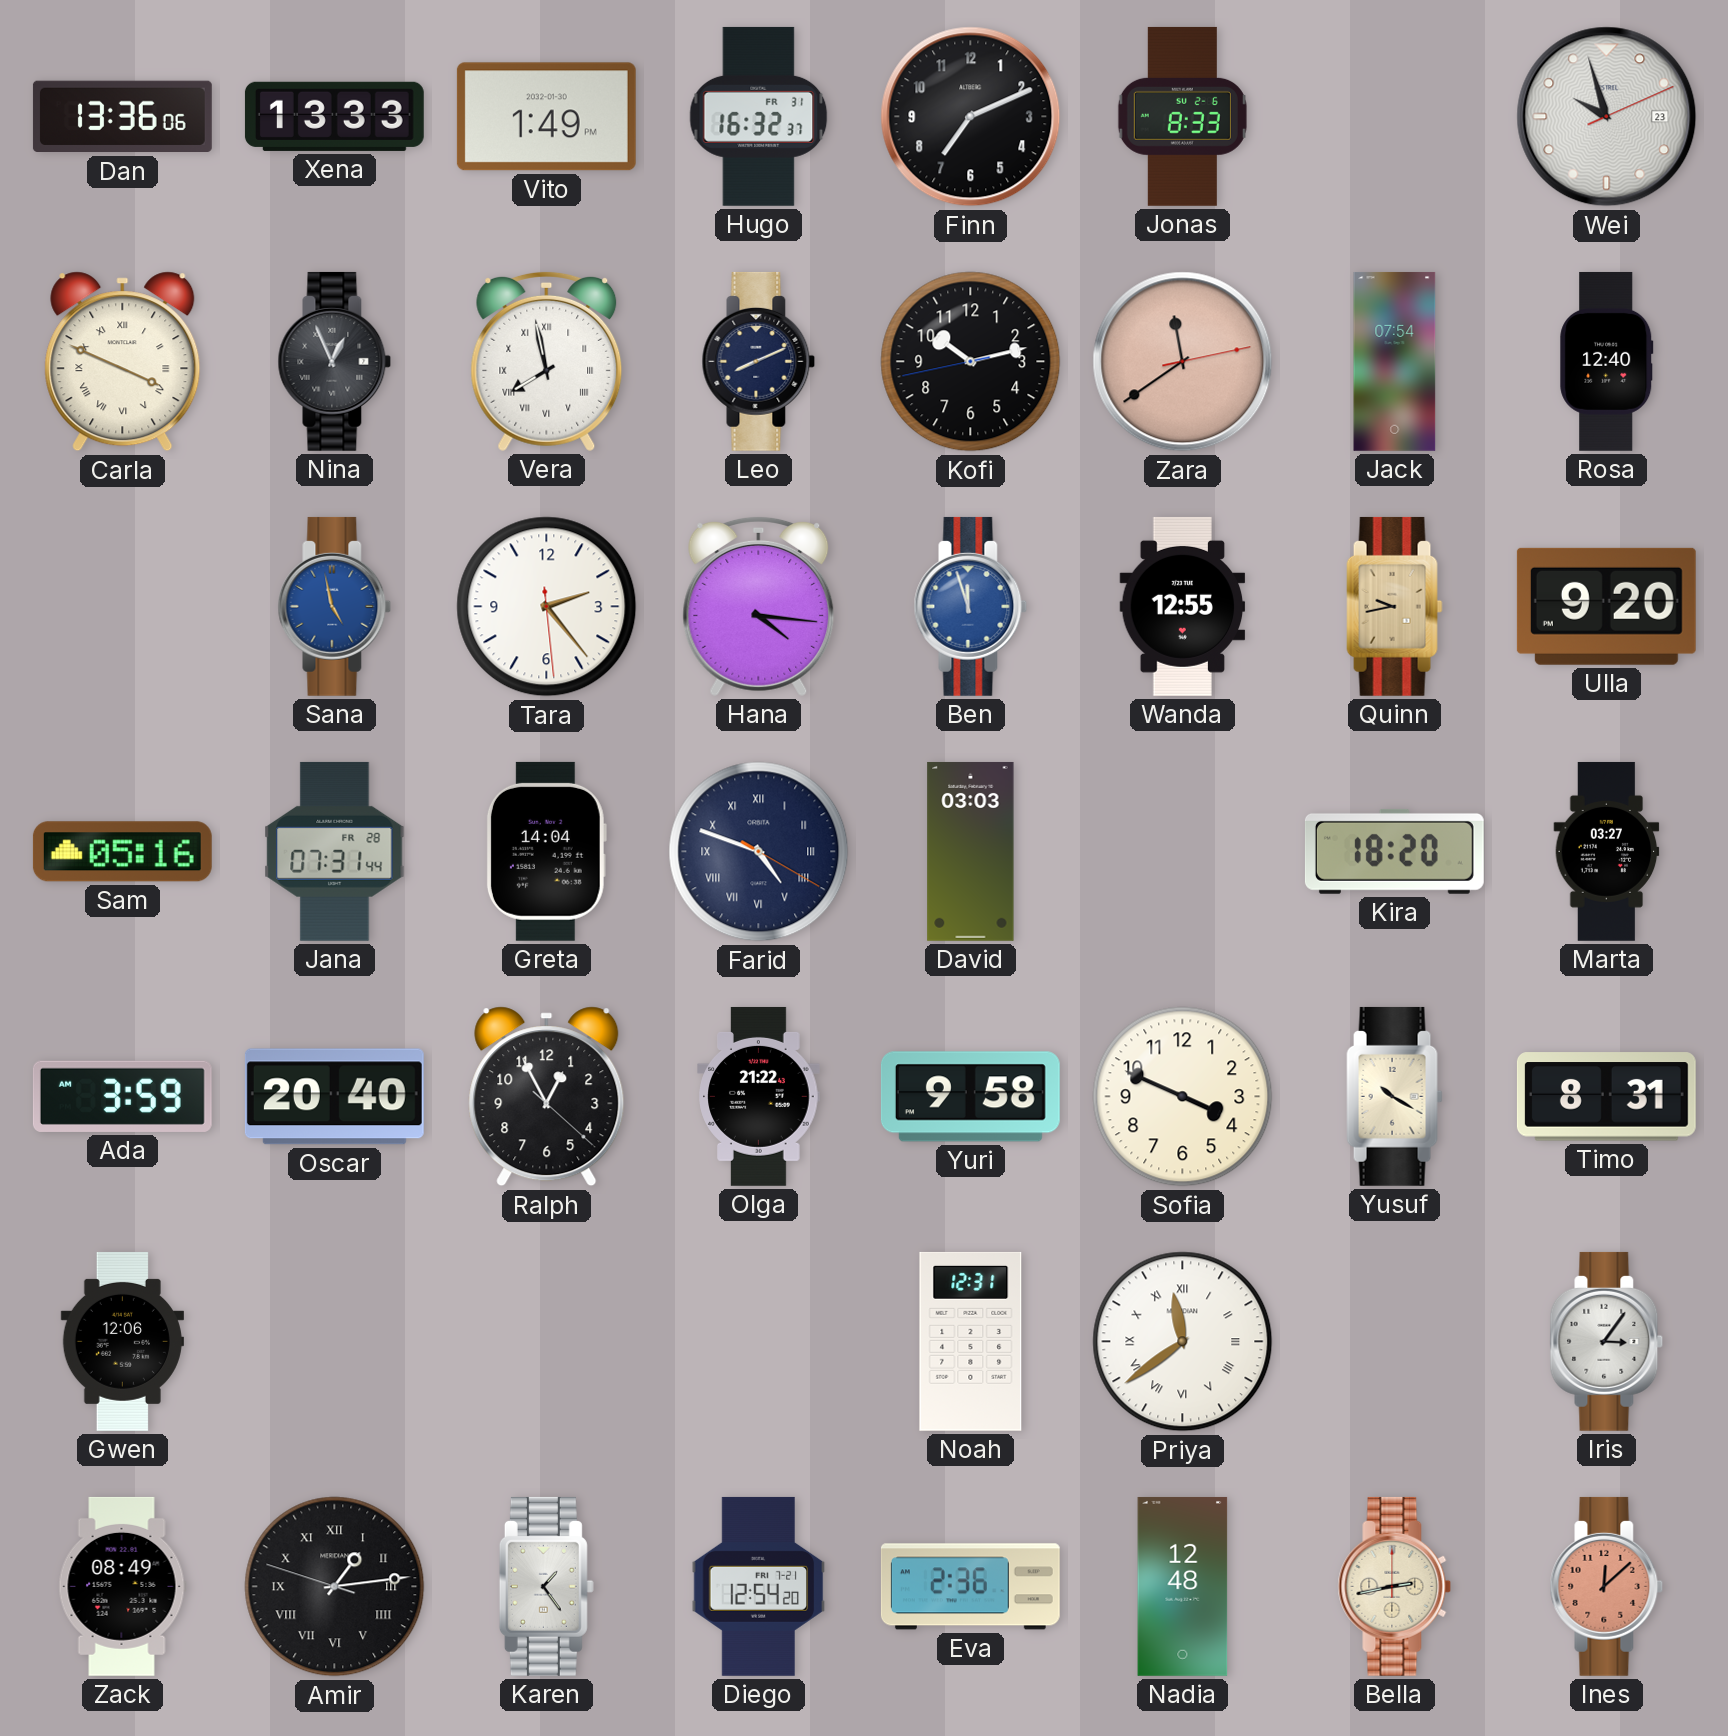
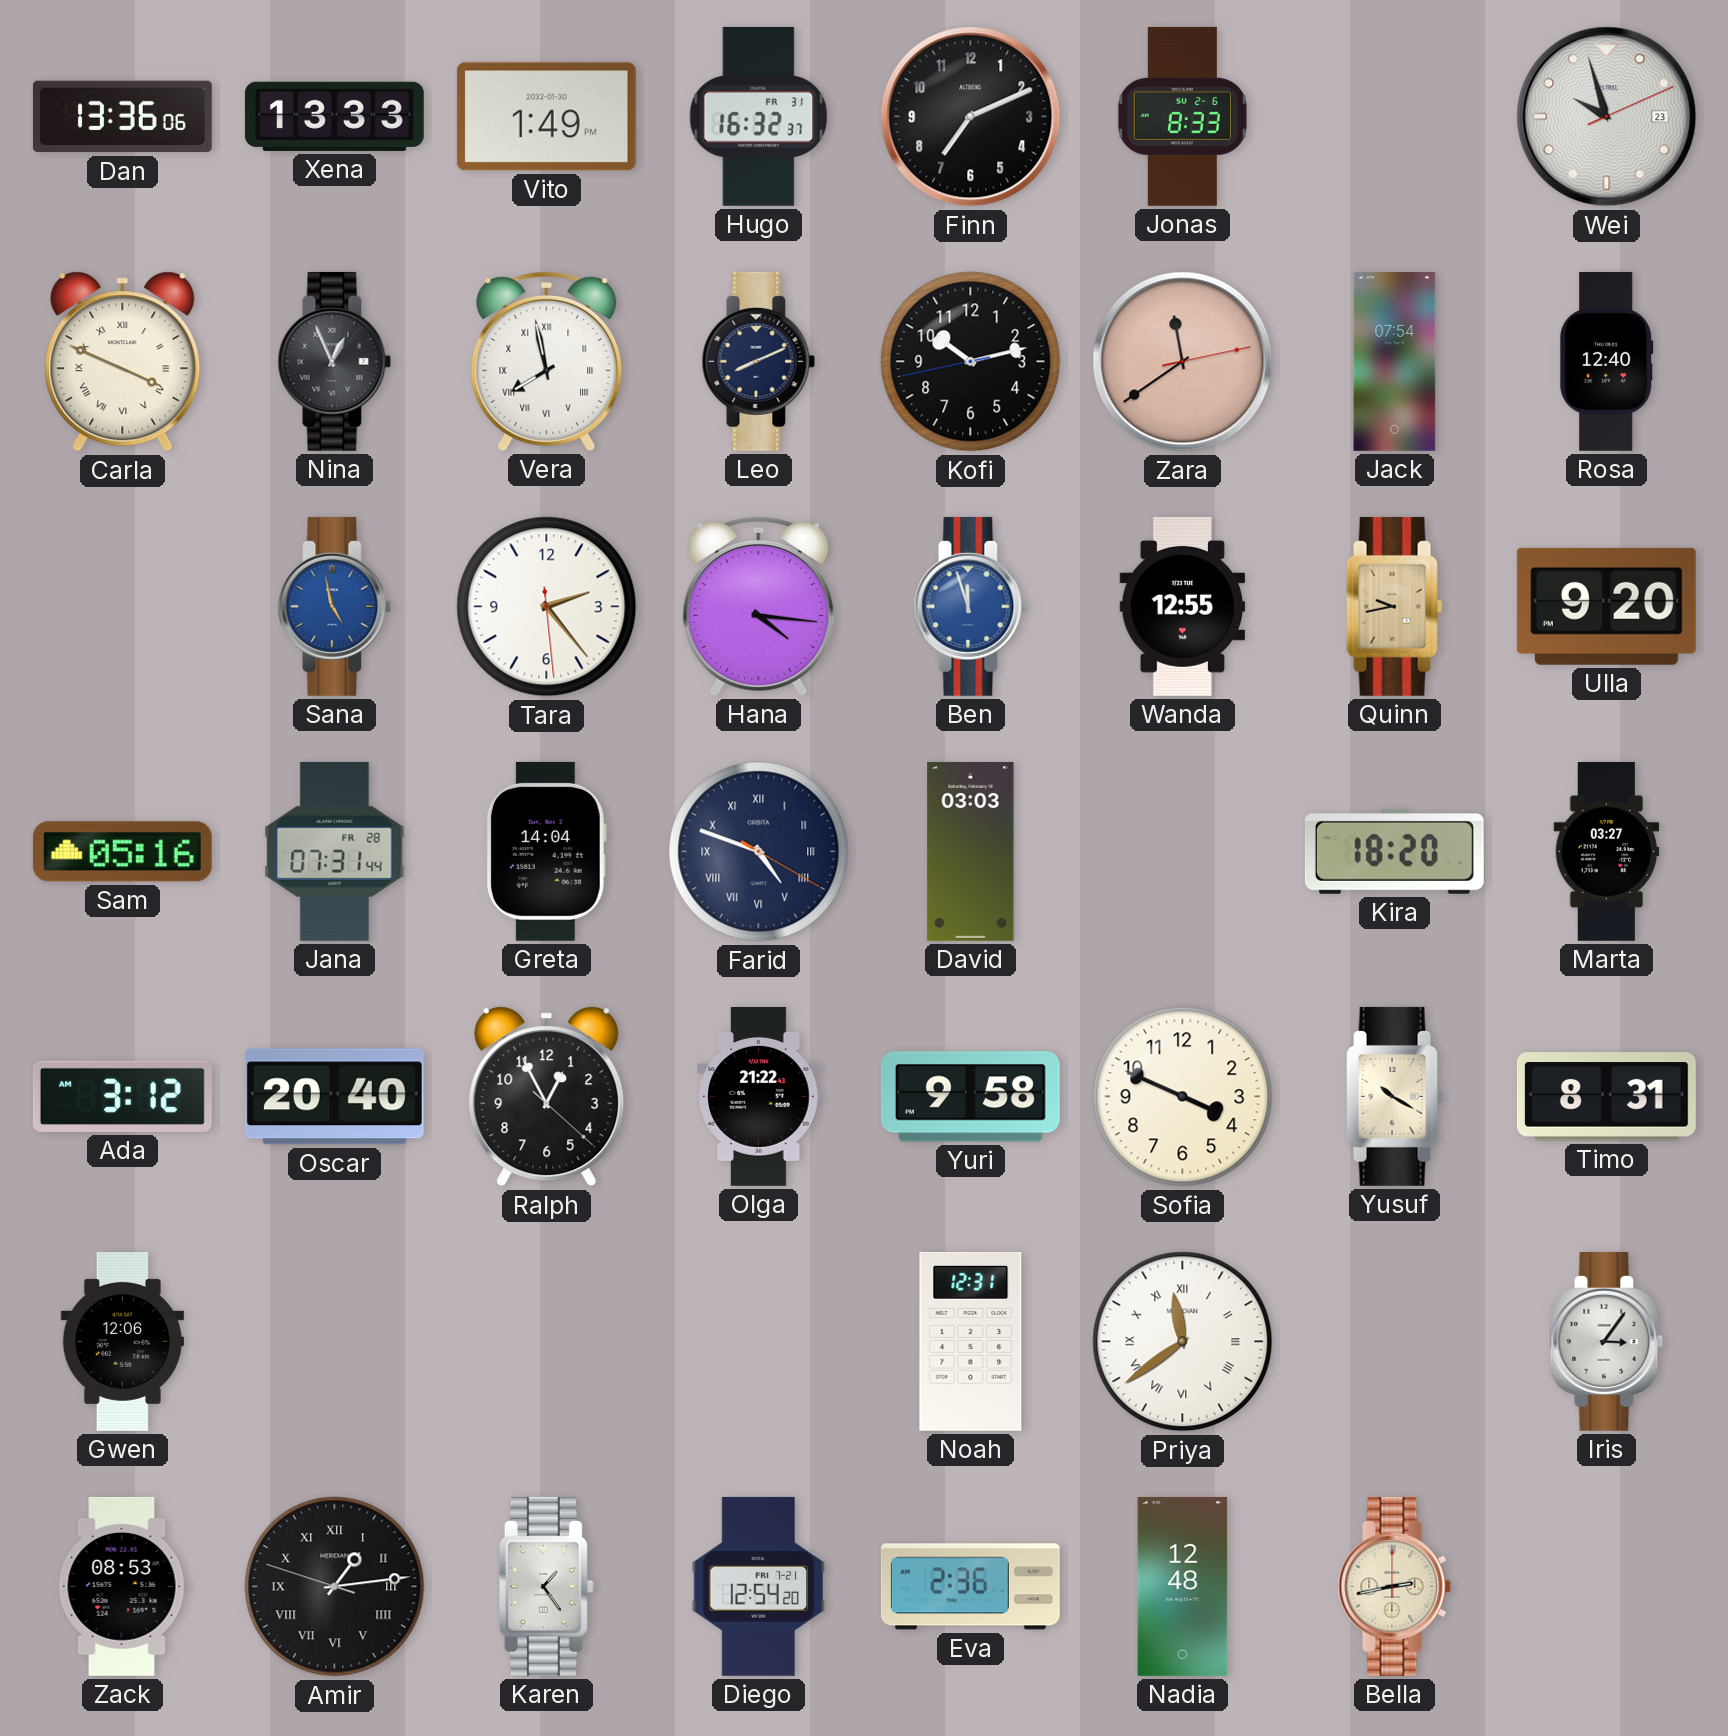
Ada: 3:59 -> 3:12 (122, 1096)
Zack: 08:49 -> 08:53 (122, 1586)
Ines: 12:08 -> none (1607, 1586)
